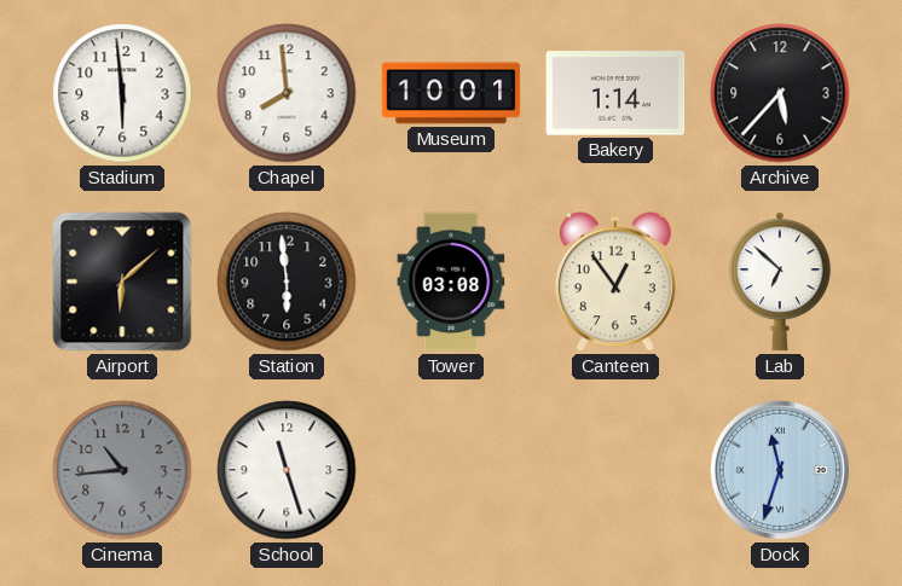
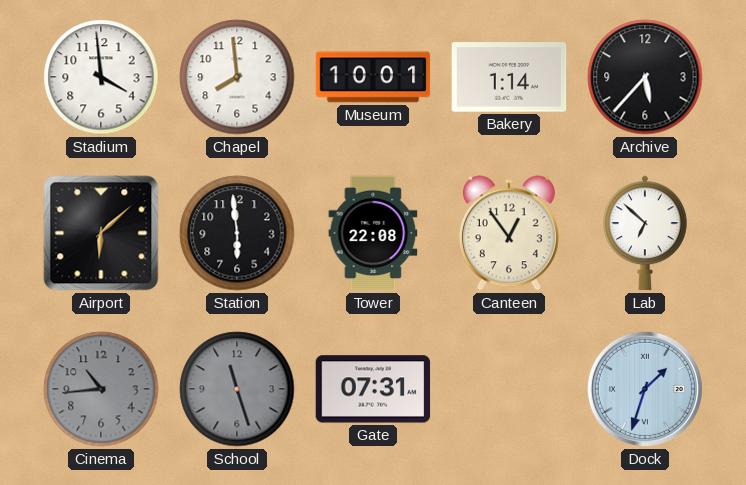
Stadium: 5:59 -> 3:59 (101, 77)
Tower: 03:08 -> 22:08 (373, 233)
School dial: white -> grey (237, 389)
Gate: none -> 07:31 (373, 389)
Dock: 11:33 -> 1:33 (645, 389)
